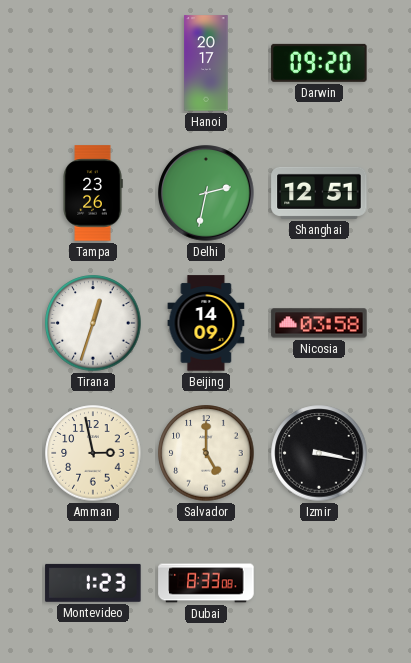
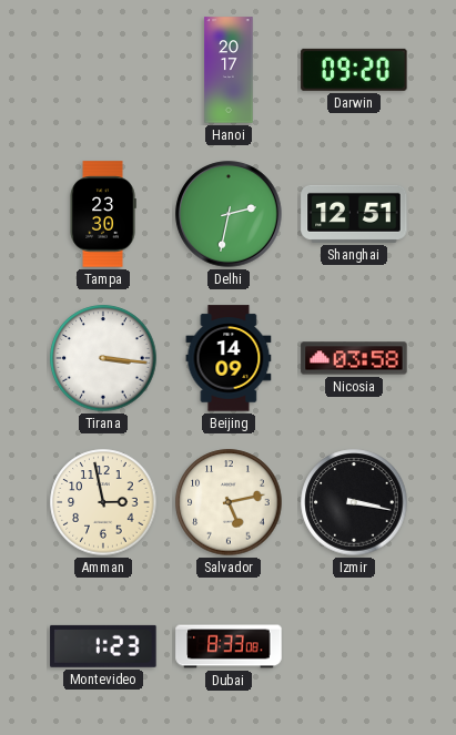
Tampa: 23:26 -> 23:30 (103, 214)
Tirana: 12:33 -> 3:16 (103, 358)
Salvador: 5:00 -> 5:13 (229, 502)
